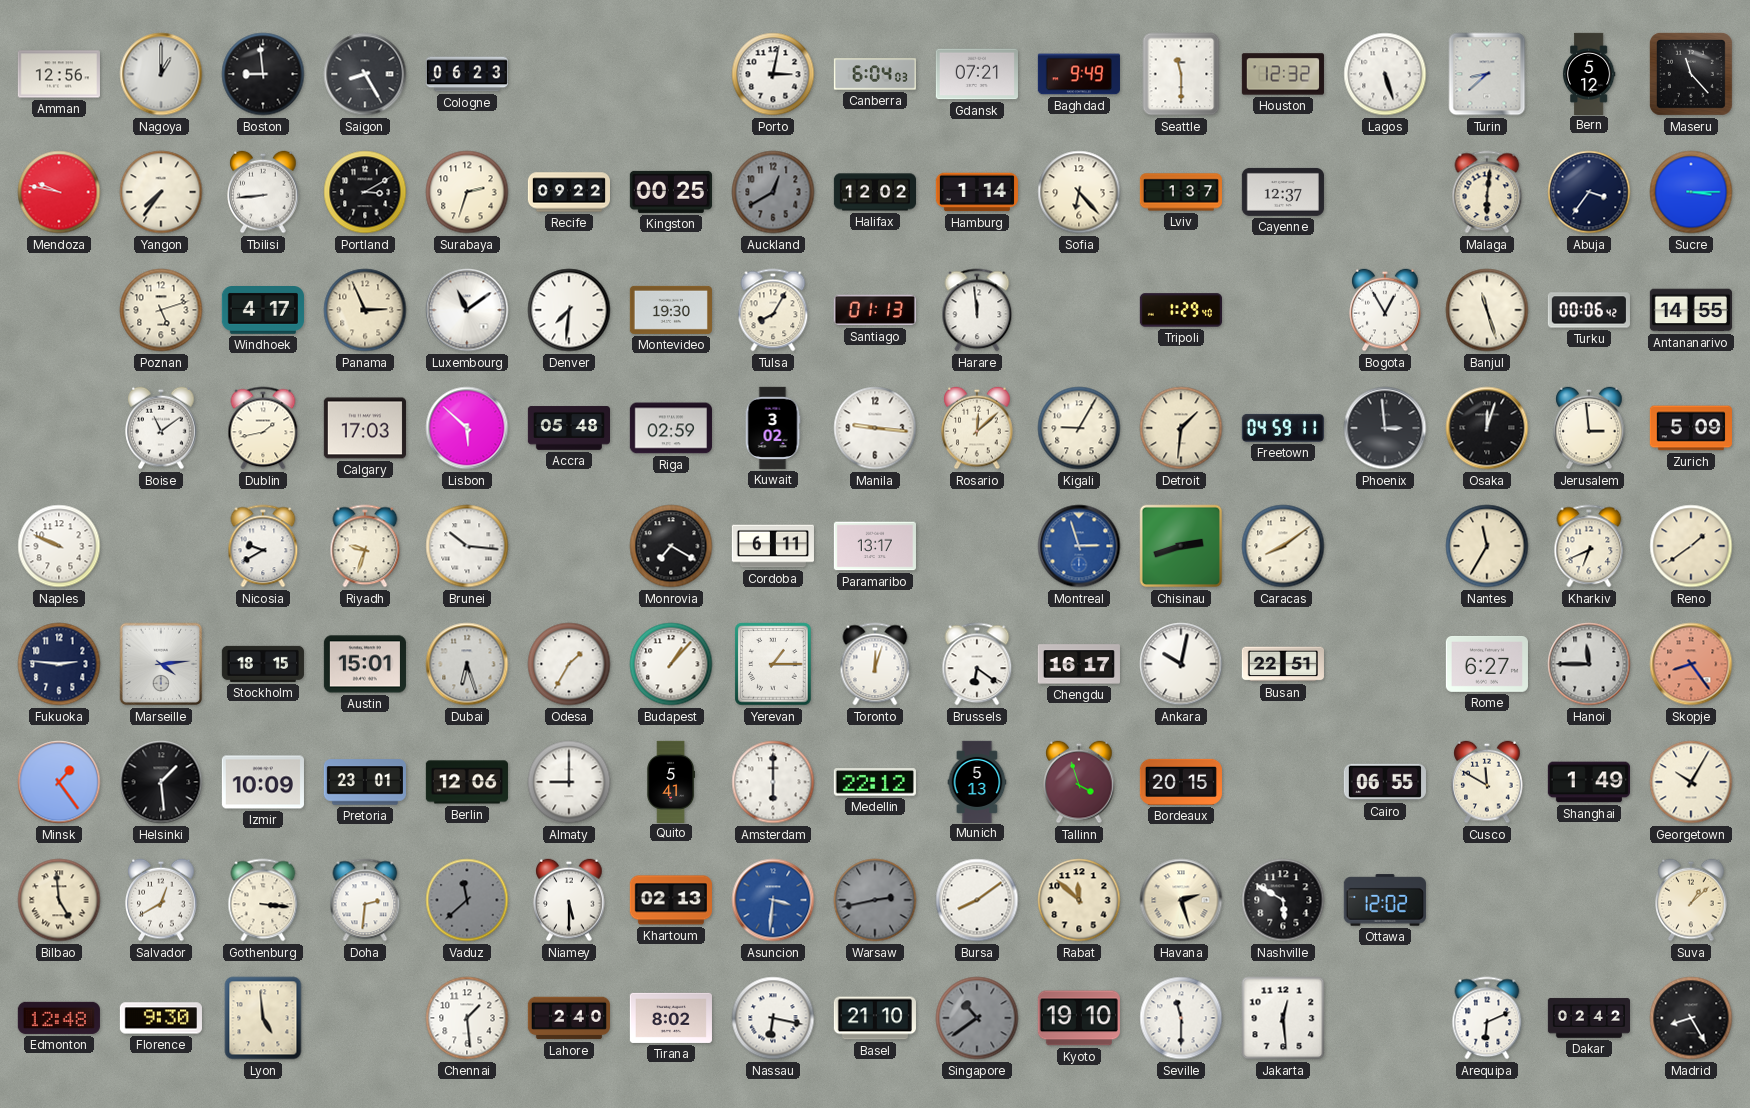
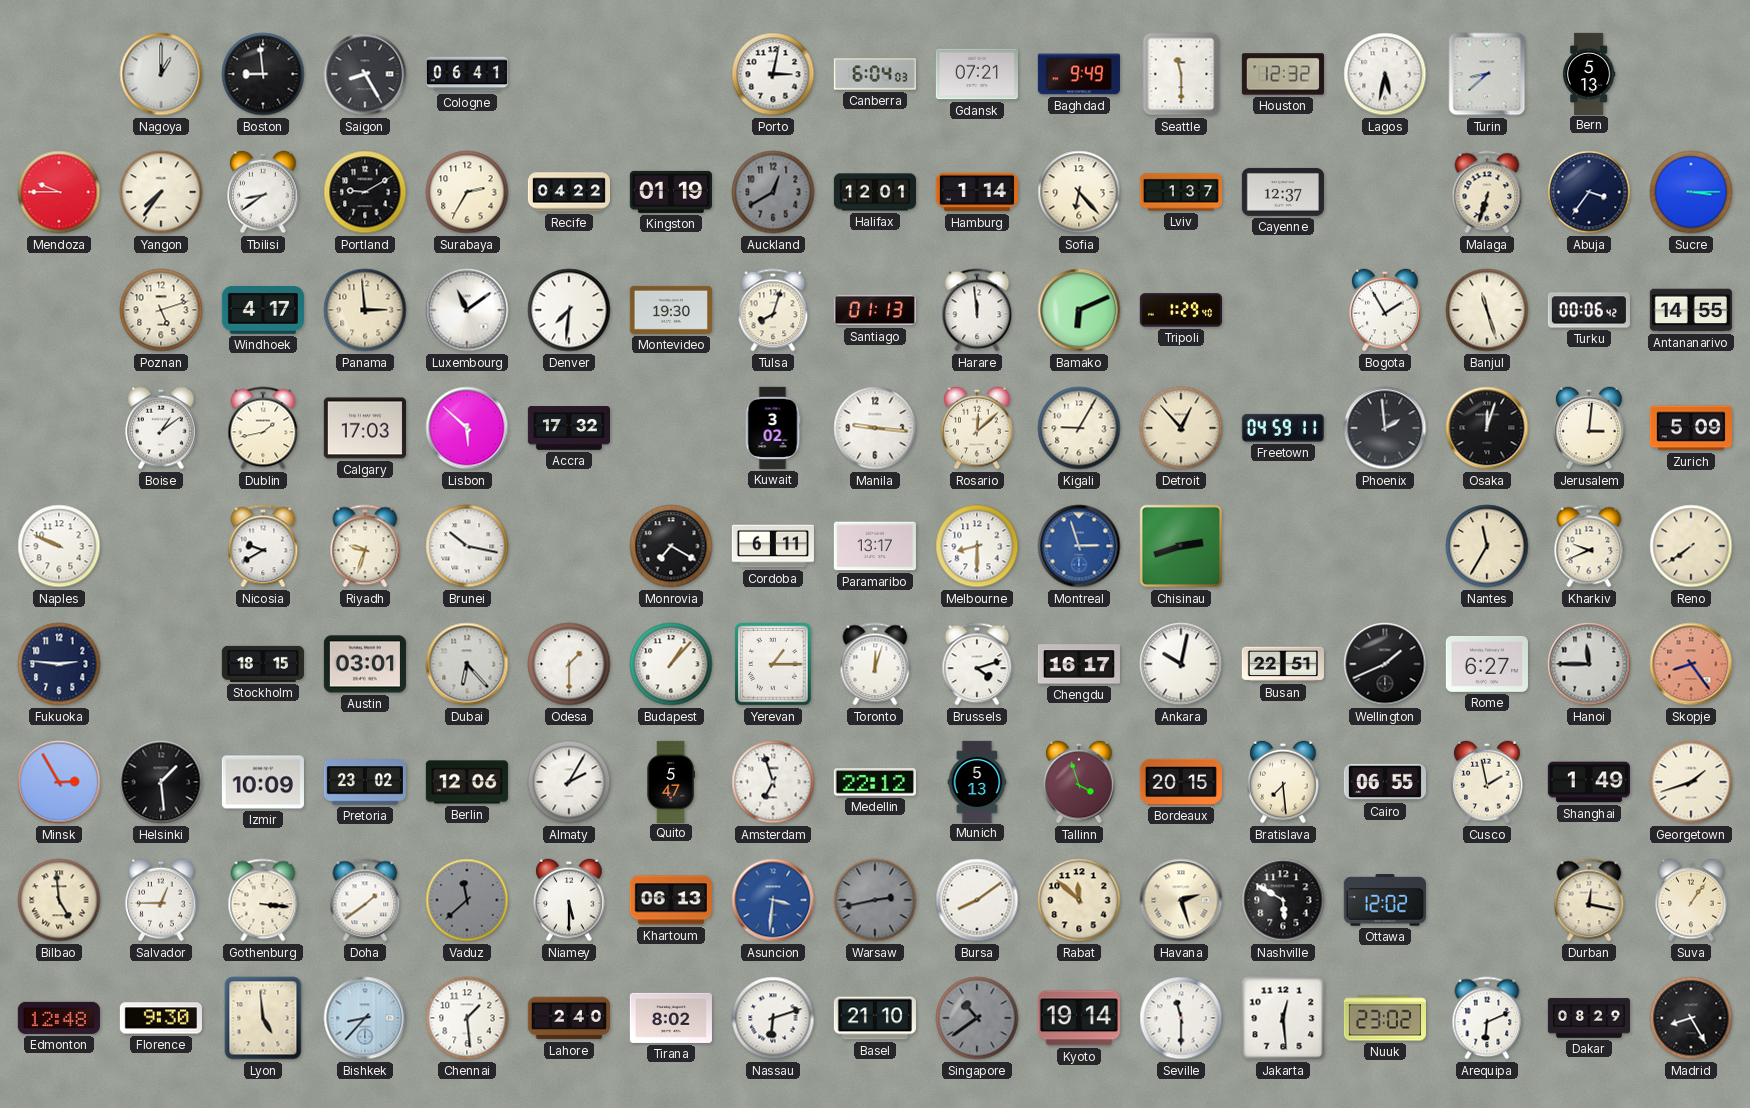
Amman: 12:56 -> none (59, 74)
Cologne: 06:23 -> 06:41 (467, 74)
Lagos: 5:27 -> 5:32 (1385, 74)
Bern: 5:12 -> 5:13 (1589, 73)
Maseru: 11:23 -> none (1691, 74)
Mendoza: 9:47 -> 9:45 (59, 192)
Tbilisi: 8:44 -> 8:39 (263, 192)
Portland: 3:10 -> 9:10 (365, 192)
Surabaya: 2:33 -> 2:35 (467, 192)
Recife: 09:22 -> 04:22 (568, 192)
Kingston: 00:25 -> 01:19 (671, 192)
Halifax: 12:02 -> 12:01 (874, 192)
Malaga: 6:01 -> 6:33 (1487, 192)
Panama: 2:56 -> 2:59 (365, 310)
Tulsa: 8:05 -> 8:03 (773, 310)
Bamako: none -> 6:11 (1079, 310)
Bogota: 12:55 -> 1:55 (1385, 310)
Boise: 11:09 -> 1:09 (161, 428)
Accra: 05:48 -> 17:32 (568, 428)
Riga: 02:59 -> none (671, 428)
Detroit: 1:31 -> 12:53 (1181, 428)
Phoenix: 2:59 -> 1:59 (1385, 428)
Jerusalem: 2:59 -> 3:01 (1589, 428)
Brunei: 10:16 -> 10:17 (467, 546)
Melbourne: none -> 8:30 (977, 546)
Caracas: 8:09 -> none (1283, 546)
Kharkiv: 6:41 -> 9:41 (1589, 546)
Reno: 1:39 -> 7:39 (1691, 546)
Marseille: 4:14 -> none (161, 664)
Austin: 15:01 -> 03:01 (365, 664)
Dubai: 6:27 -> 6:23 (467, 664)
Odesa: 1:35 -> 1:30 (569, 664)
Brussels: 6:21 -> 4:12 (977, 664)
Wellington: none -> 1:41 (1385, 664)
Minsk: 1:24 -> 2:55 (59, 782)
Pretoria: 23:01 -> 23:02 (365, 782)
Almaty: 9:00 -> 2:05 (569, 782)
Quito: 5:41 -> 5:47 (670, 781)
Amsterdam: 6:00 -> 6:57 (773, 782)
Bratislava: none -> 7:29 (1283, 782)
Cusco: 11:50 -> 1:58 (1487, 782)
Georgetown: 10:05 -> 1:42 (1691, 782)
Salvador: 12:40 -> 12:45 (161, 900)
Doha: 2:31 -> 1:39 (365, 900)
Khartoum: 02:13 -> 06:13 (671, 900)
Durban: none -> 12:17 (1589, 900)
Suva: 1:08 -> 1:06 (1691, 900)
Bishkek: none -> 8:37 (365, 1018)
Nassau: 6:17 -> 6:12 (773, 1018)
Kyoto: 19:10 -> 19:14 (1079, 1018)
Nuuk: none -> 23:02 (1385, 1018)
Dakar: 02:42 -> 08:29 (1588, 1018)
